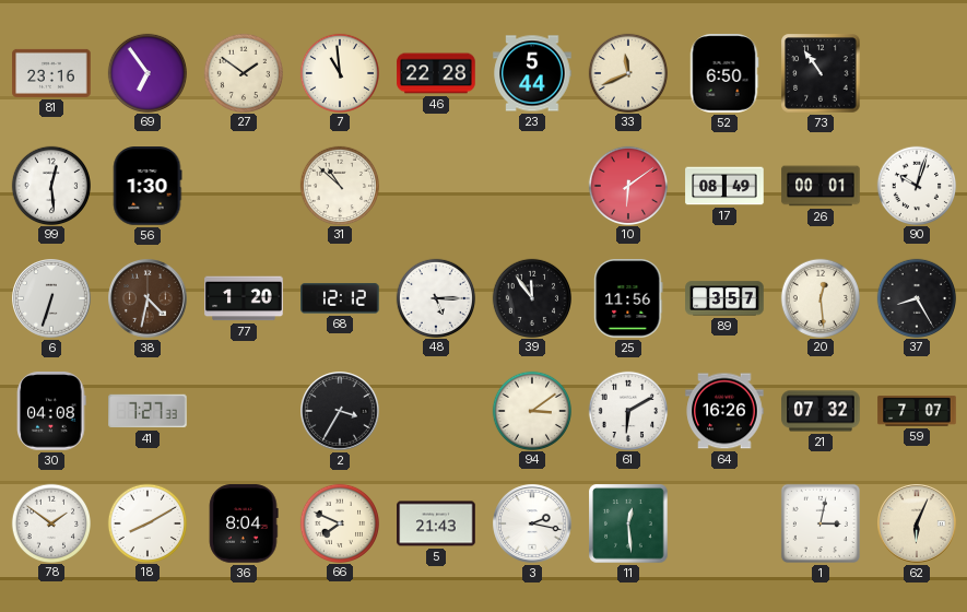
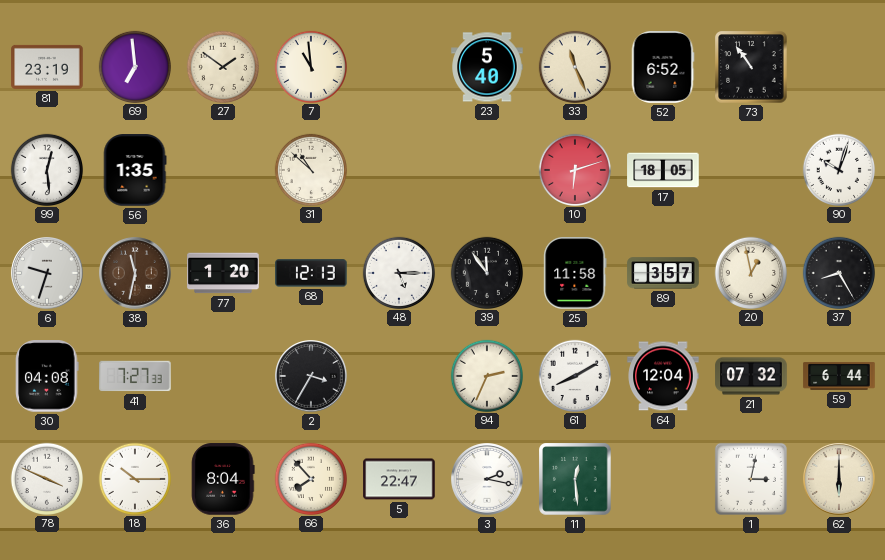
81: 23:16 -> 23:19 (47, 67)
69: 6:54 -> 6:59 (134, 66)
46: 22:28 -> none (436, 73)
23: 5:44 -> 5:40 (487, 67)
33: 11:41 -> 11:26 (574, 66)
52: 6:50 -> 6:52 (663, 67)
56: 1:30 -> 1:35 (135, 170)
10: 6:09 -> 6:12 (574, 169)
17: 08:49 -> 18:05 (663, 170)
26: 00:01 -> none (821, 186)
6: 6:33 -> 9:33 (47, 273)
38: 4:32 -> 11:32 (135, 273)
68: 12:12 -> 12:13 (311, 273)
25: 11:56 -> 11:58 (575, 273)
20: 12:29 -> 12:58 (750, 272)
94: 3:09 -> 2:34 (486, 375)
61: 6:10 -> 8:10 (574, 375)
64: 16:26 -> 12:04 (663, 376)
59: 7:07 -> 6:44 (839, 376)
78: 1:51 -> 3:49 (46, 478)
18: 8:10 -> 10:15 (134, 478)
66: 7:49 -> 7:53 (310, 478)
5: 21:43 -> 22:47 (399, 479)
62: 6:04 -> 6:00 (839, 479)
